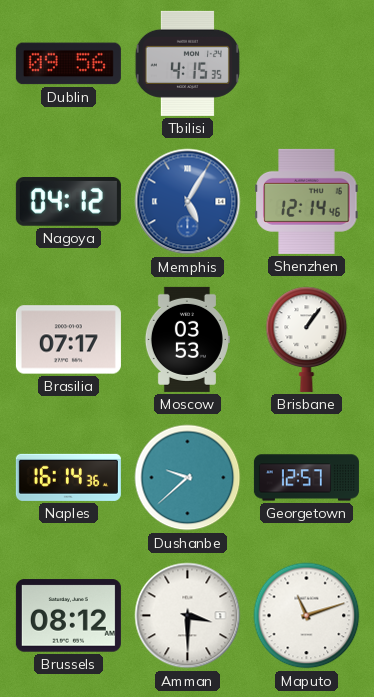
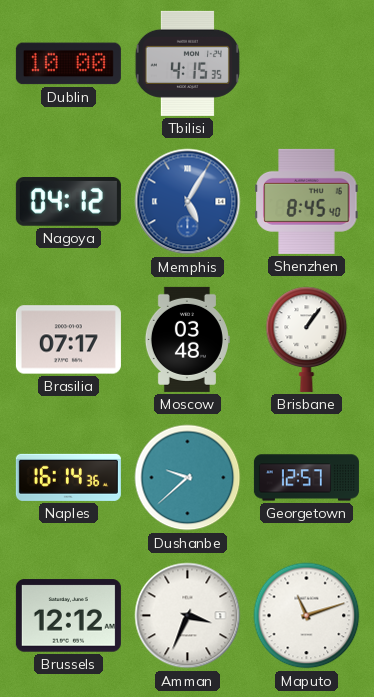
Dublin: 09:56 -> 10:00 (68, 64)
Shenzhen: 12:14 -> 8:45 (307, 201)
Moscow: 03:53 -> 03:48 (187, 339)
Brussels: 08:12 -> 12:12 (68, 616)
Amman: 3:30 -> 3:34 (188, 616)
